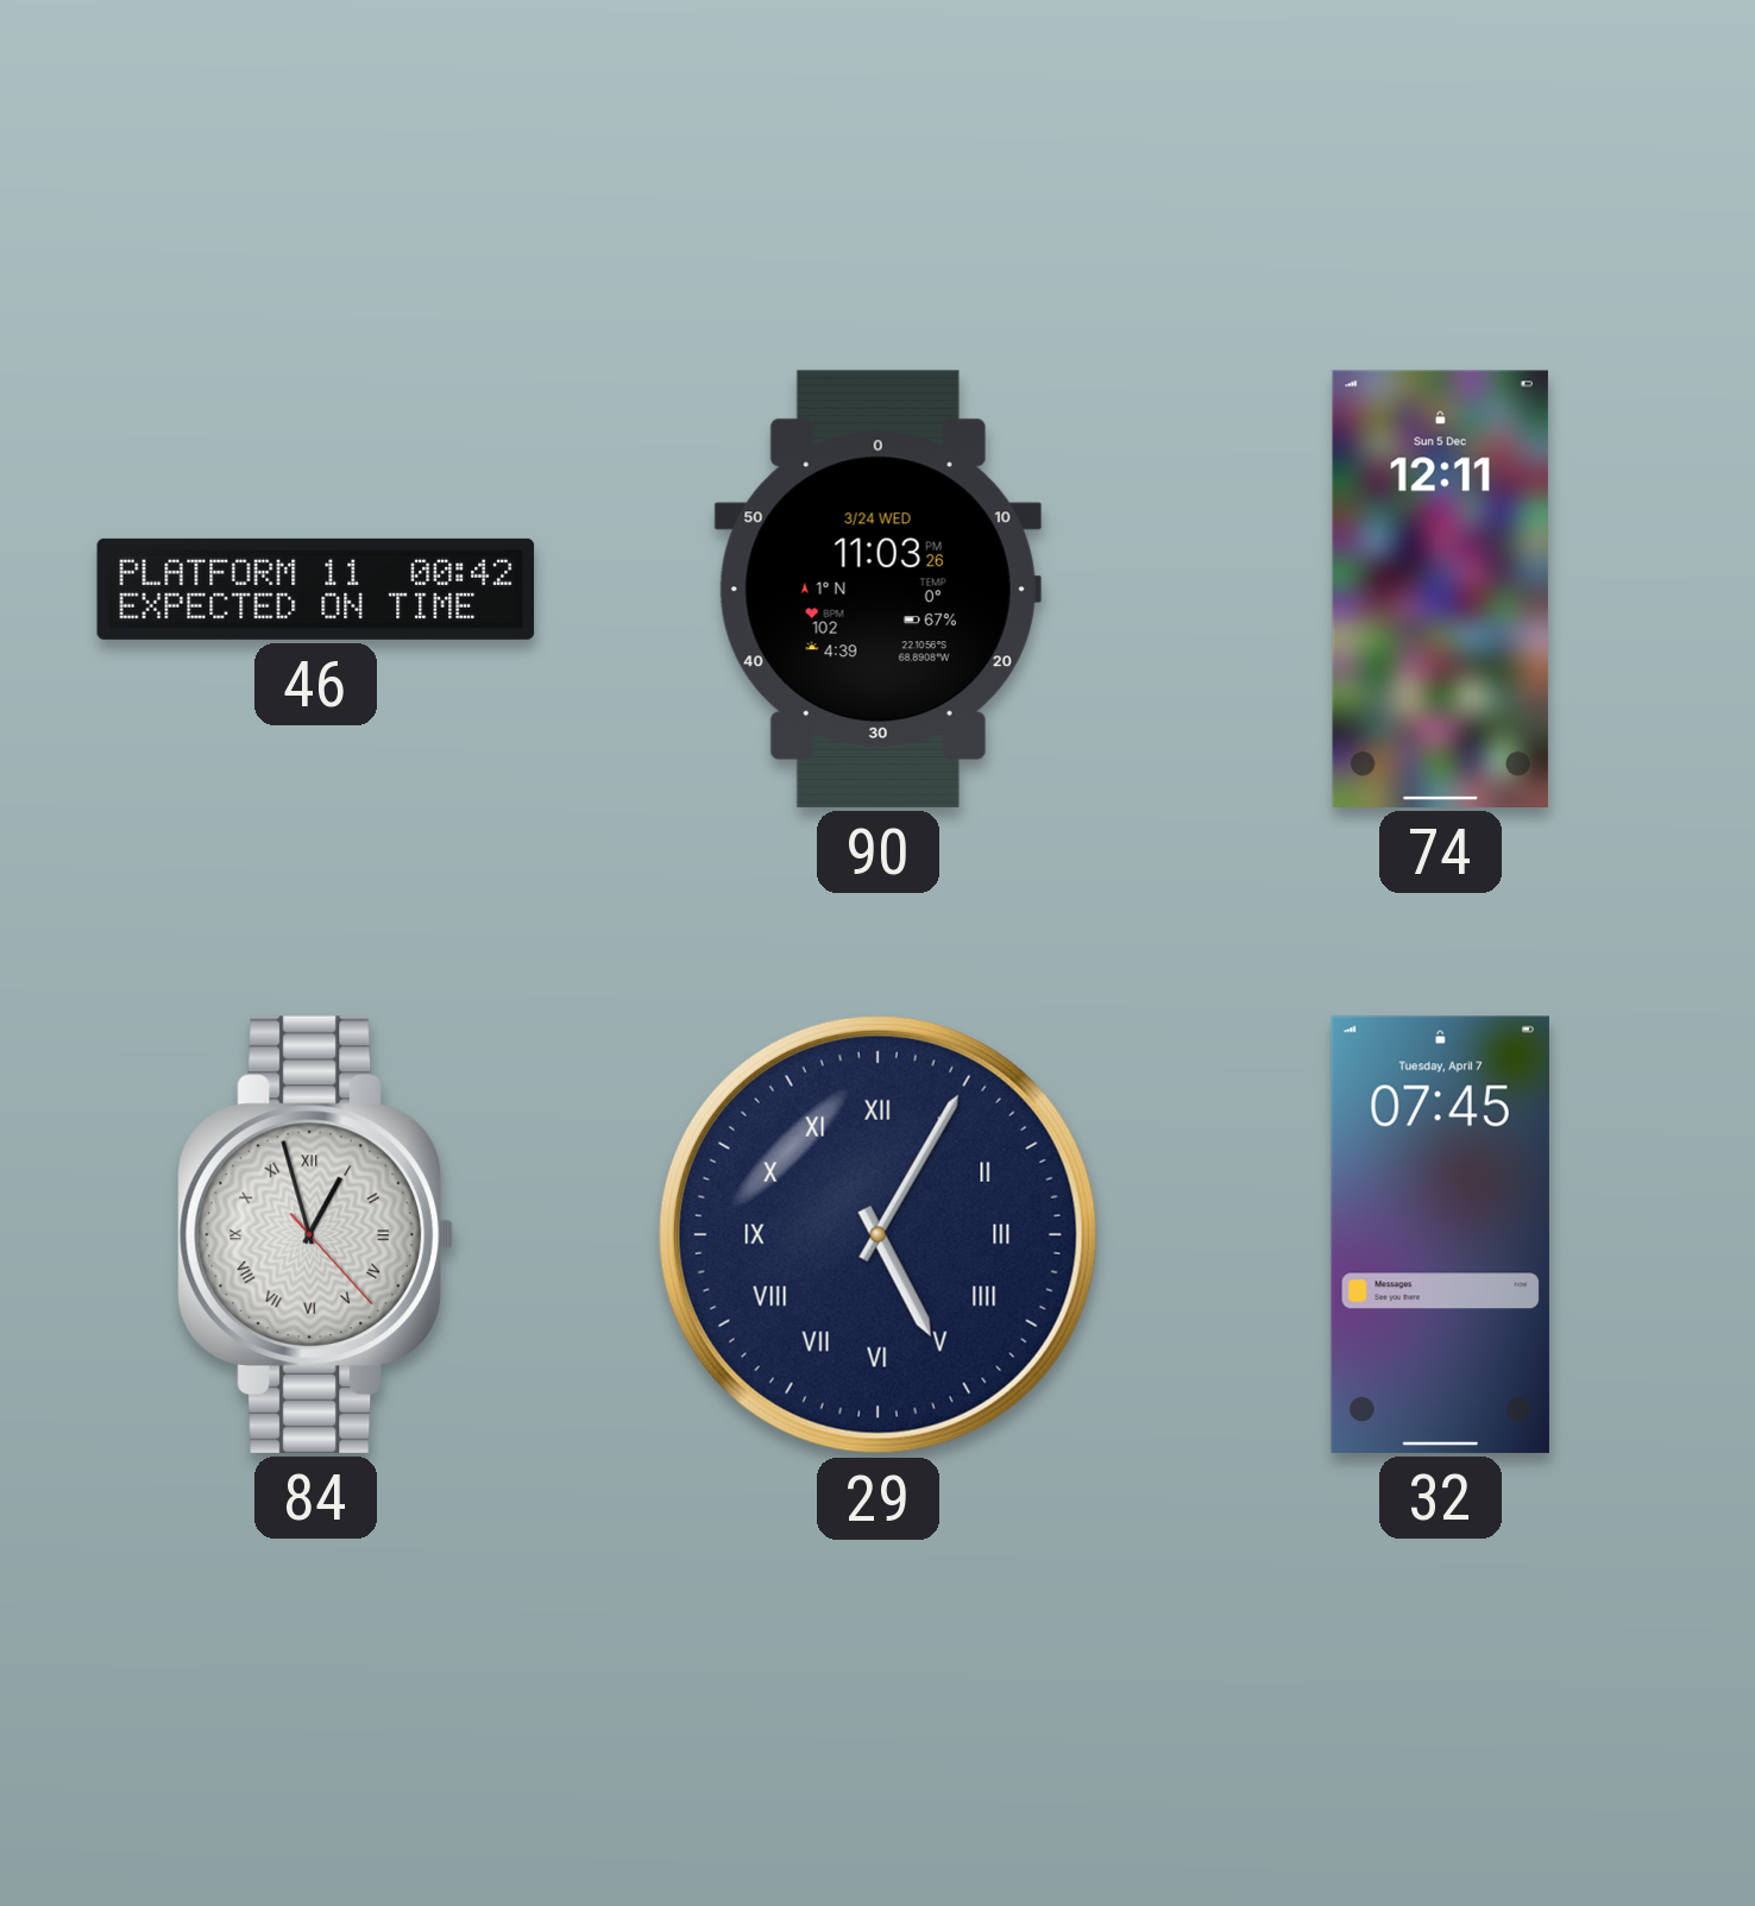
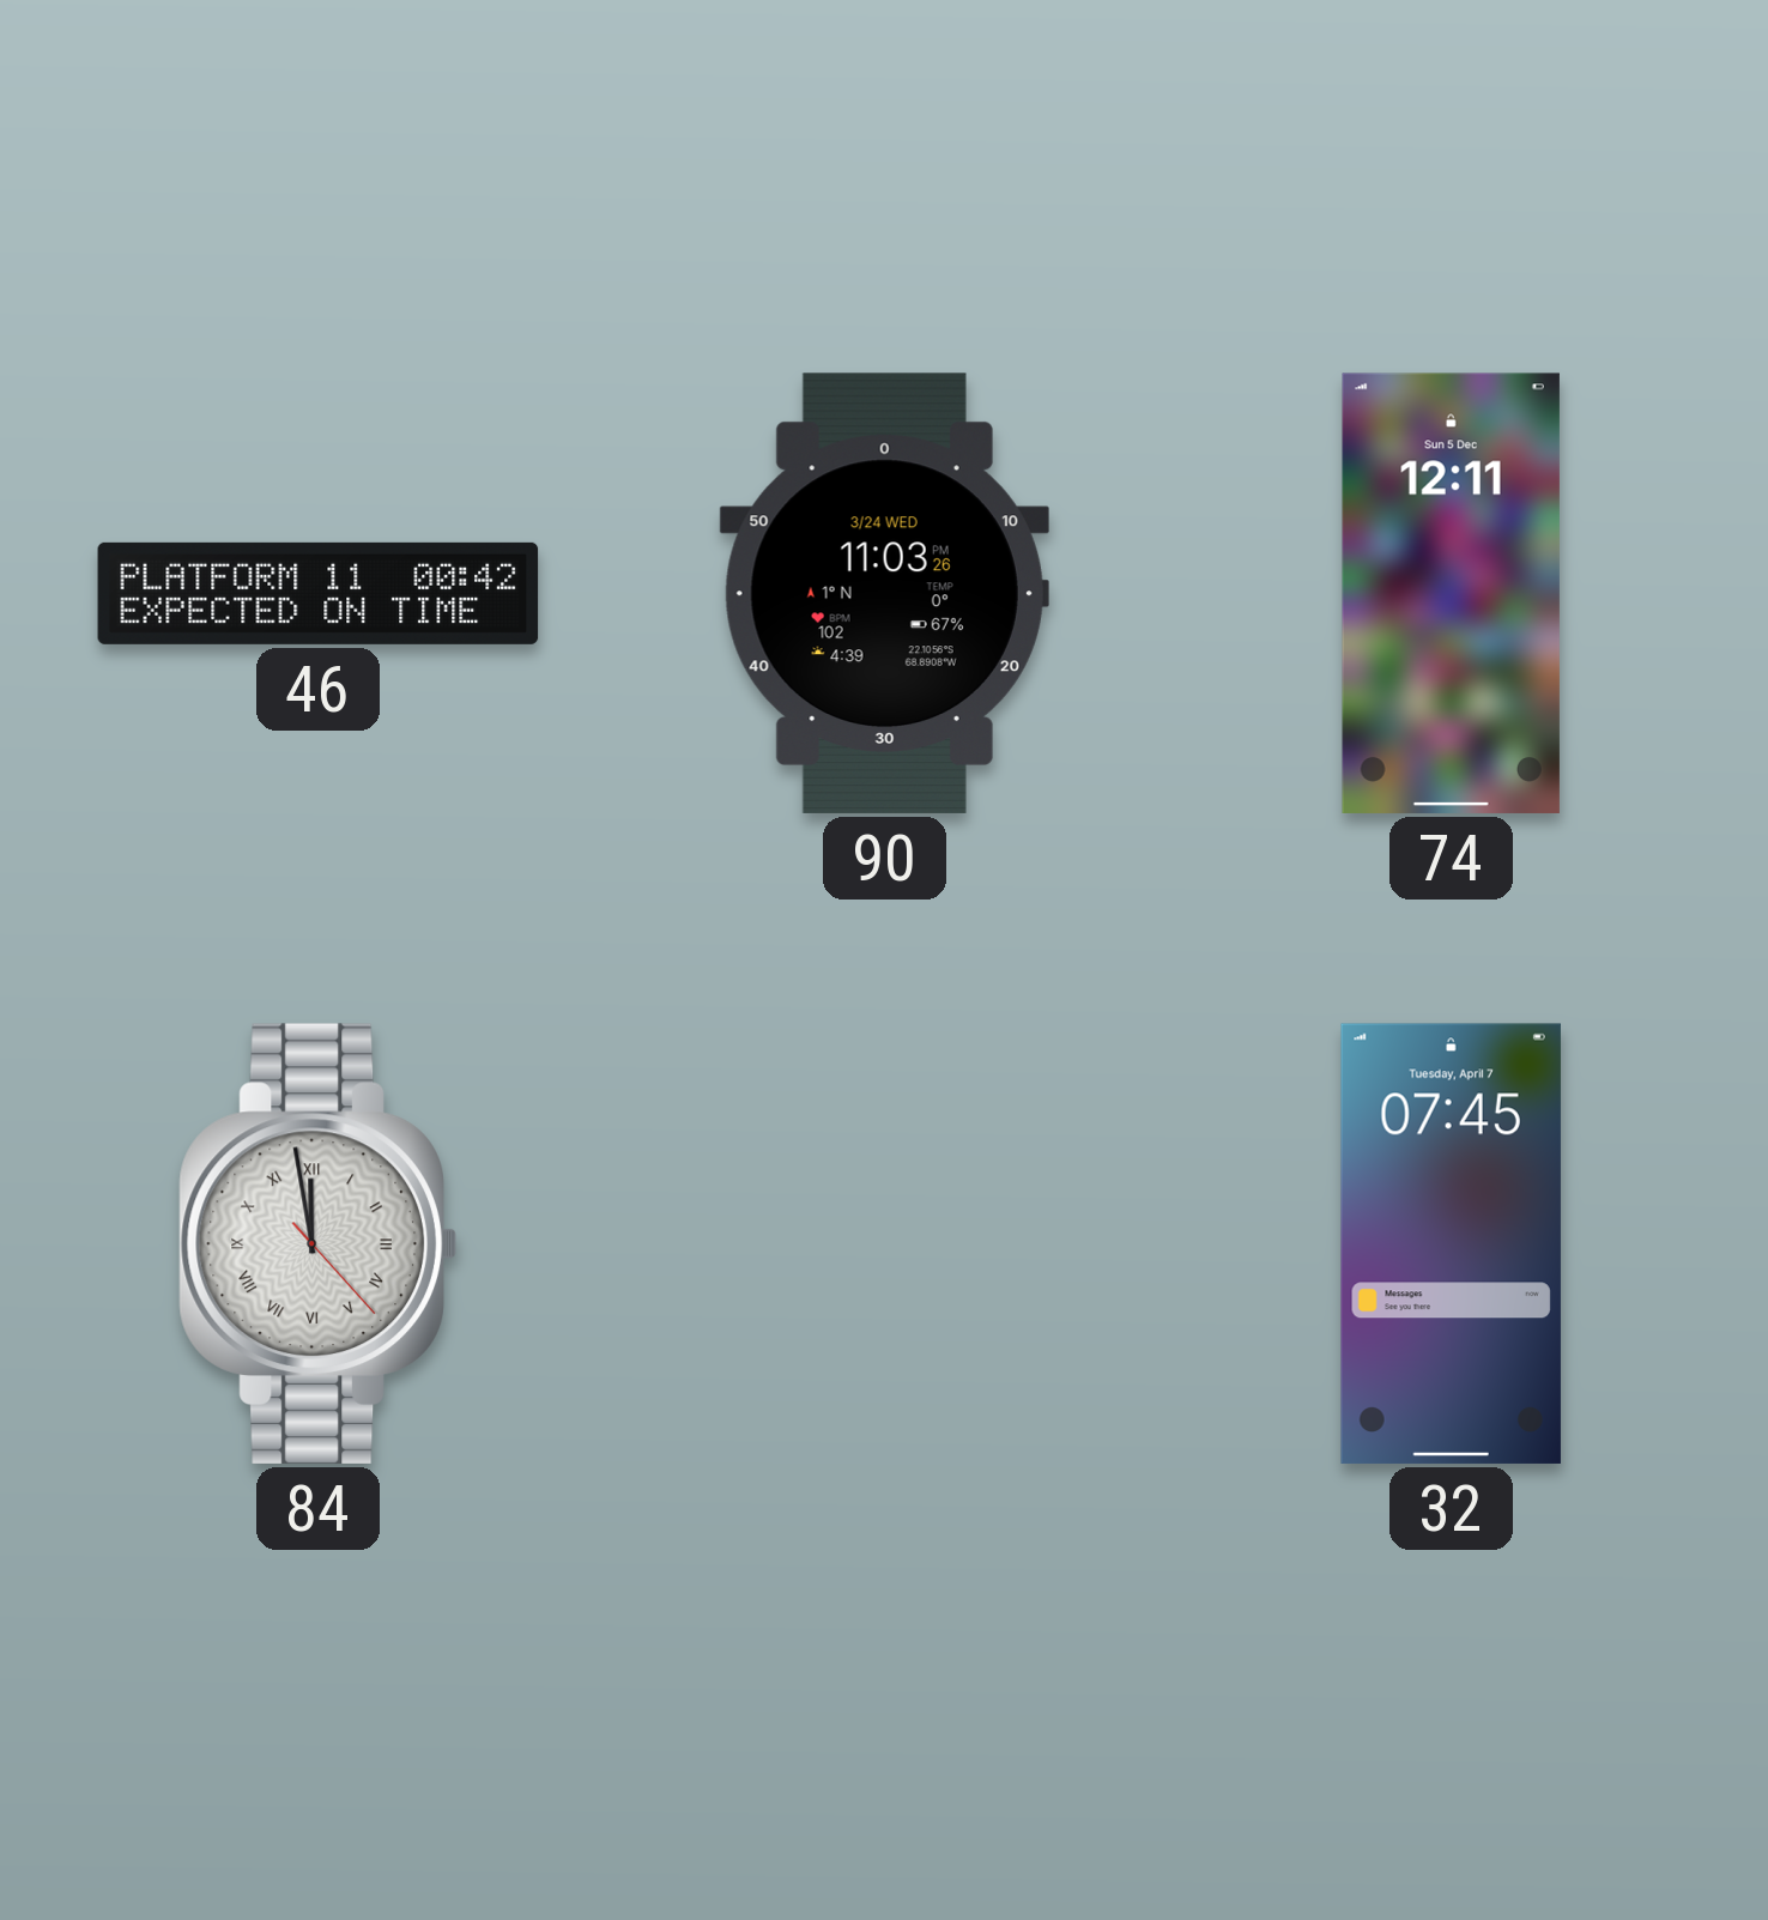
84: 12:57 -> 11:58 (317, 1243)
29: 5:05 -> none (877, 1234)
